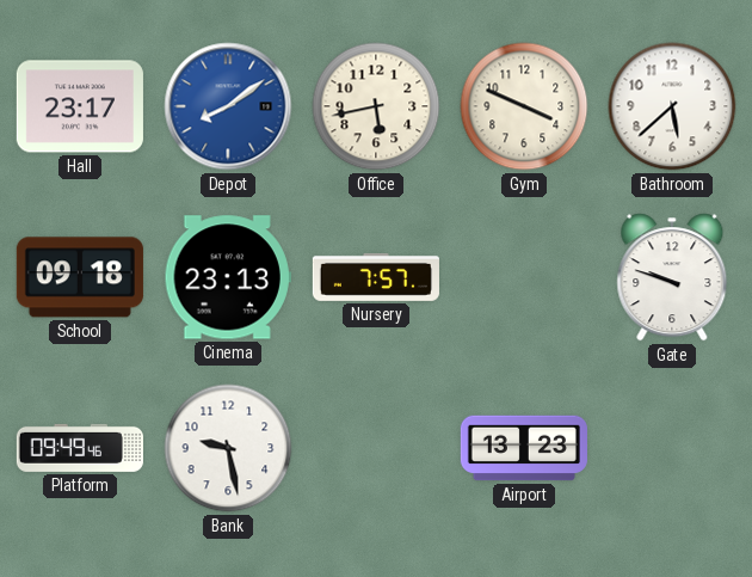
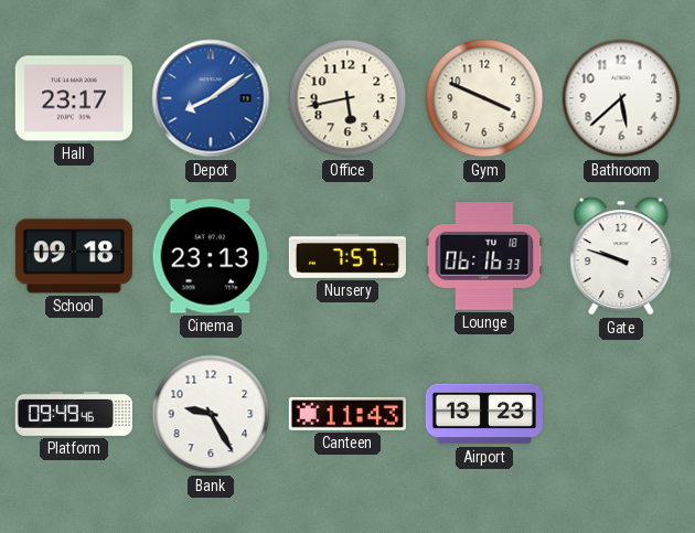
Lounge: none -> 06:16 (484, 257)
Bank: 9:28 -> 9:25 (211, 414)
Canteen: none -> 11:43 (347, 414)
